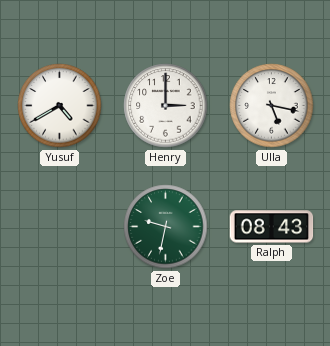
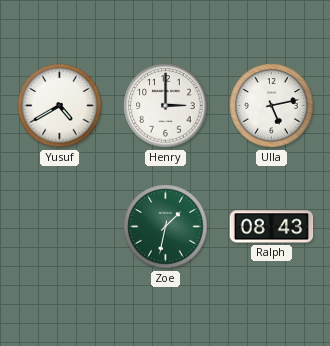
Ulla: 5:17 -> 5:13 (272, 106)
Zoe: 9:32 -> 1:32 (166, 227)
